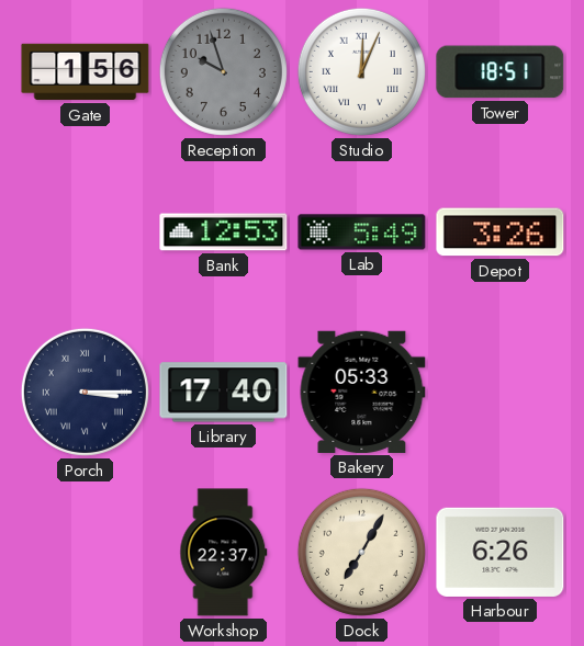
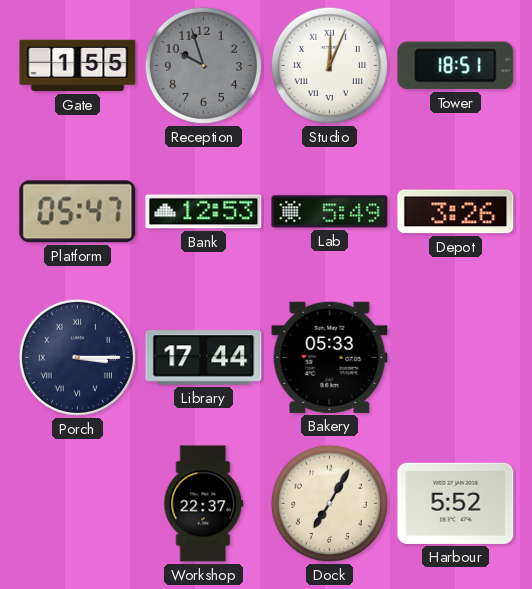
Gate: 1:56 -> 1:55 (78, 66)
Platform: none -> 05:47 (78, 212)
Library: 17:40 -> 17:44 (204, 358)
Harbour: 6:26 -> 5:52 (456, 503)
